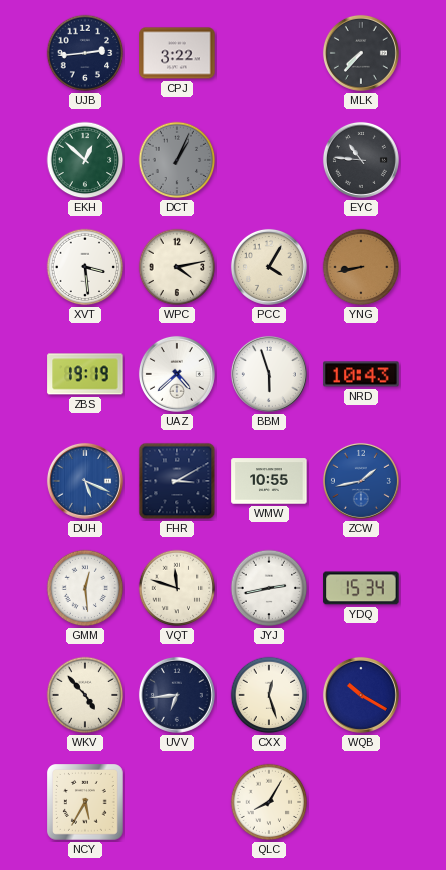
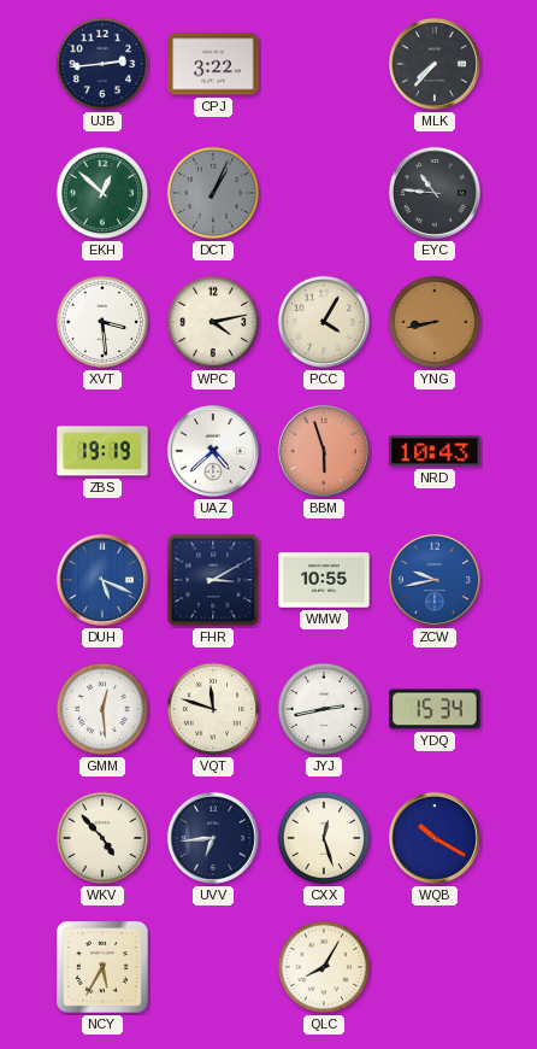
BBM dial: white -> salmon (324, 451)
ZCW: 1:43 -> 9:43 (435, 580)
